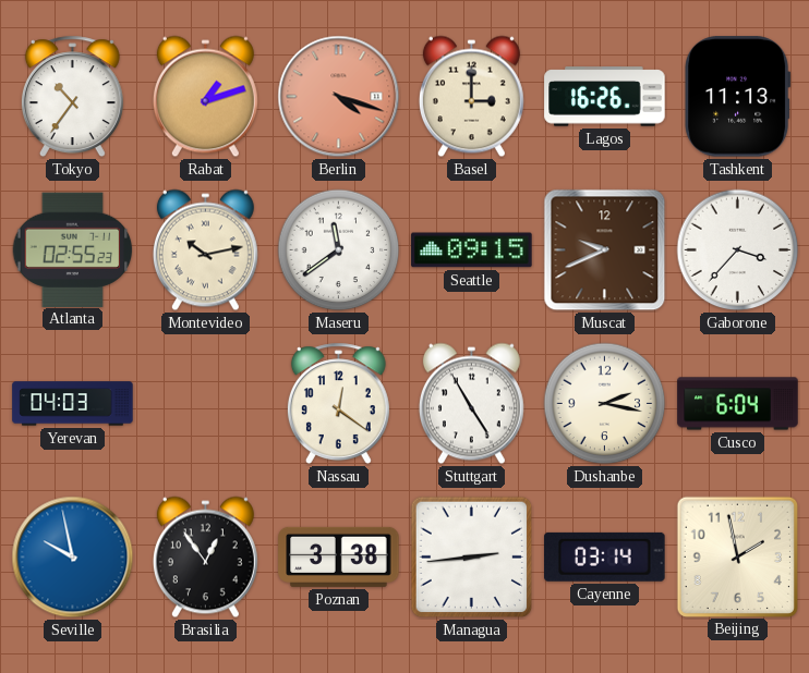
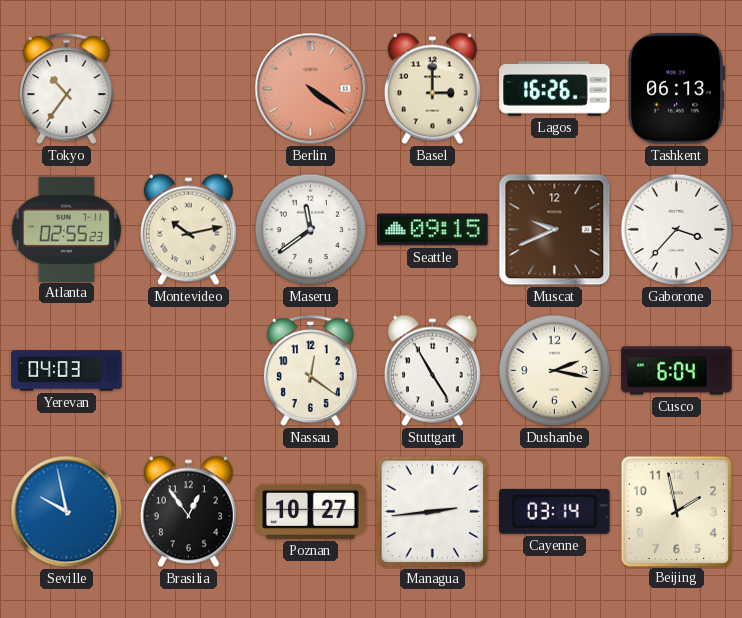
Rabat: 1:12 -> none (205, 97)
Berlin: 4:18 -> 4:21 (311, 89)
Tashkent: 11:13 -> 06:13 (677, 89)
Poznan: 3:38 -> 10:27 (311, 511)
